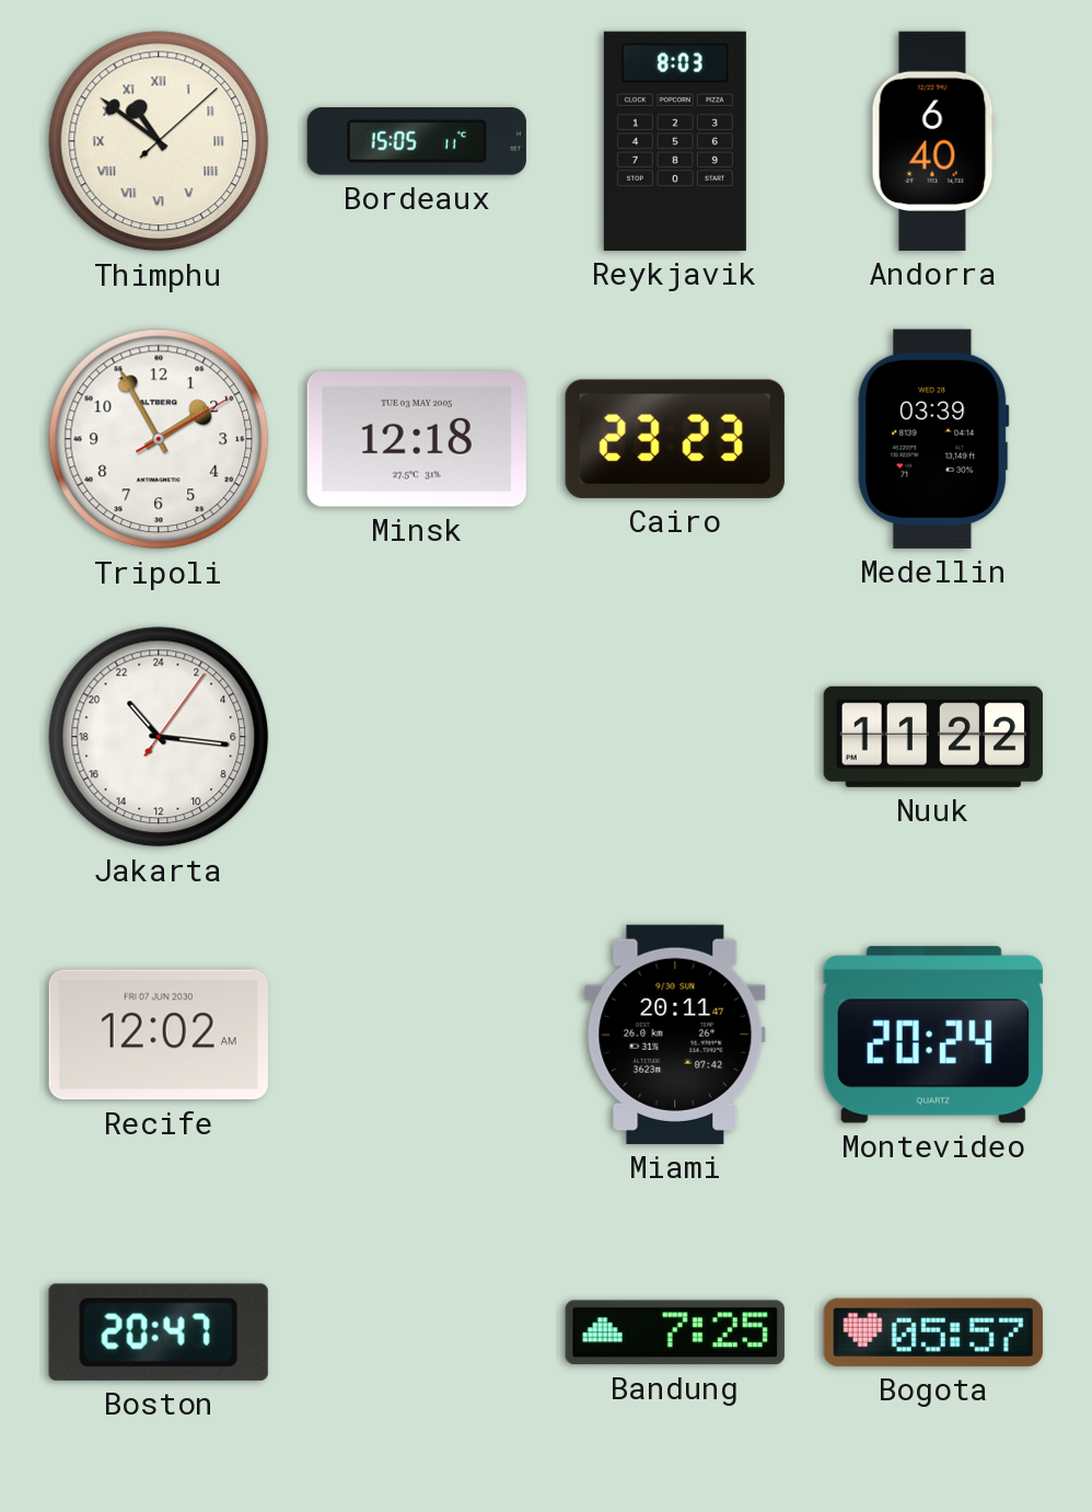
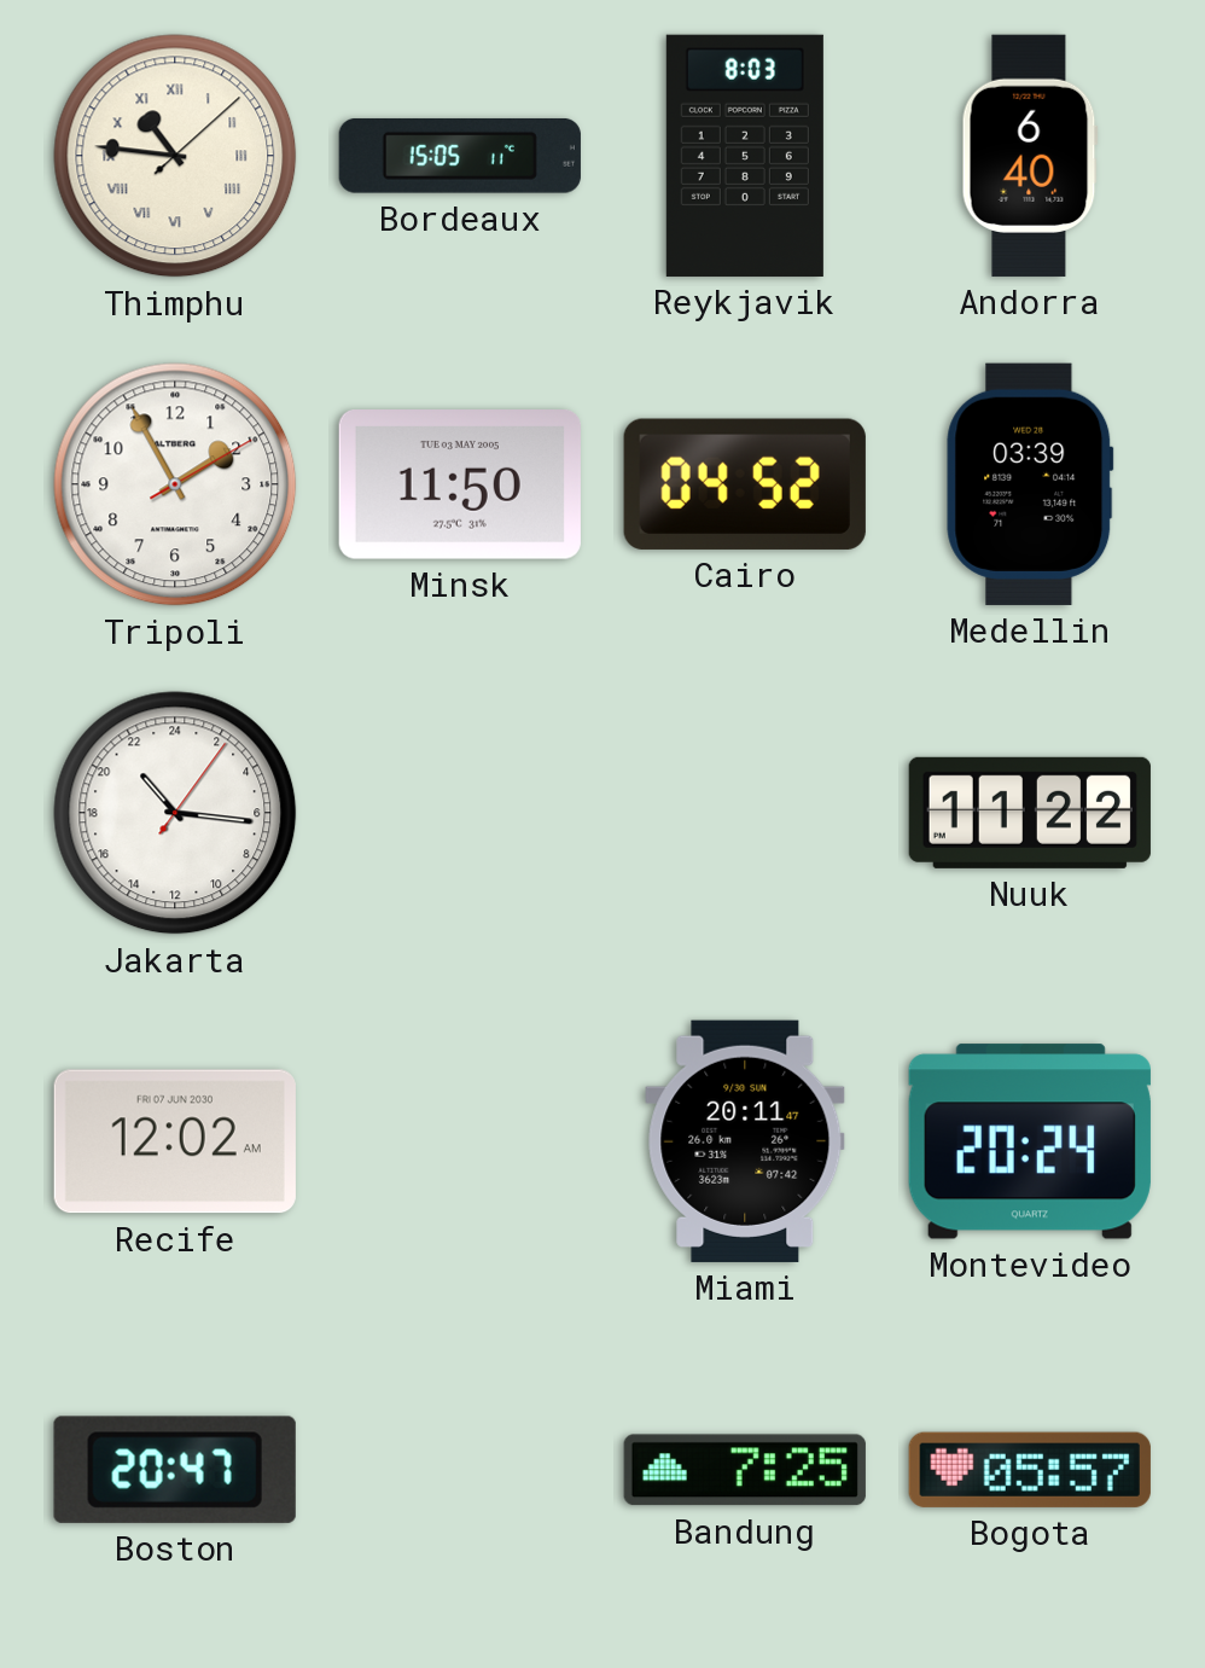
Thimphu: 10:51 -> 10:46 (175, 156)
Minsk: 12:18 -> 11:50 (460, 486)
Cairo: 23:23 -> 04:52 (745, 484)
